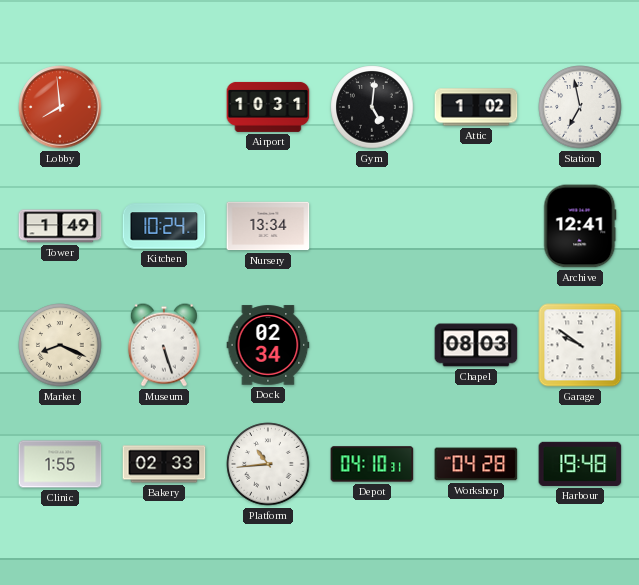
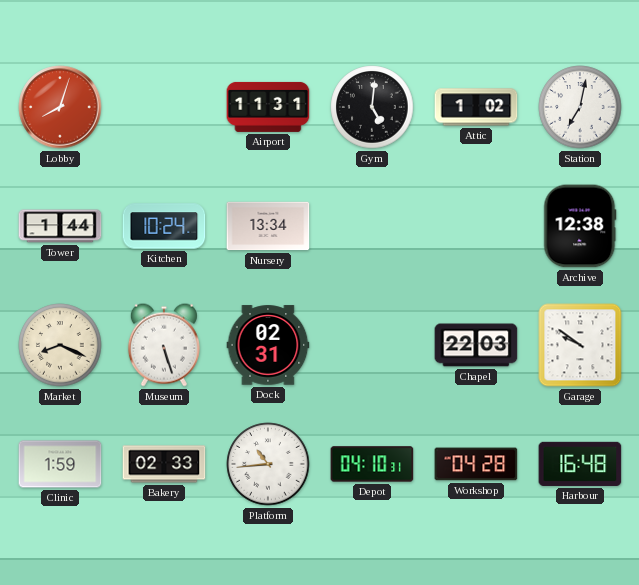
Lobby: 7:59 -> 8:03 (60, 107)
Airport: 10:31 -> 11:31 (268, 107)
Station: 6:58 -> 7:02 (580, 107)
Tower: 1:49 -> 1:44 (60, 226)
Archive: 12:41 -> 12:38 (580, 226)
Dock: 02:34 -> 02:31 (268, 345)
Chapel: 08:03 -> 22:03 (476, 345)
Clinic: 1:55 -> 1:59 (60, 464)
Harbour: 19:48 -> 16:48 (580, 464)
